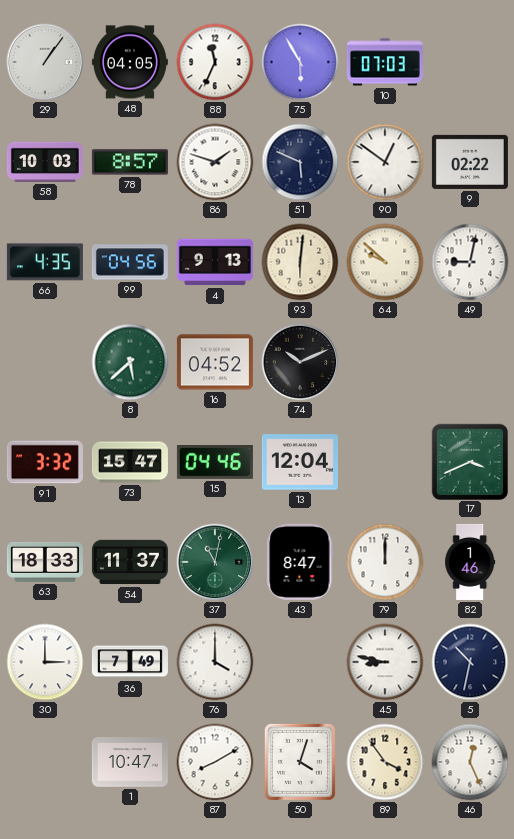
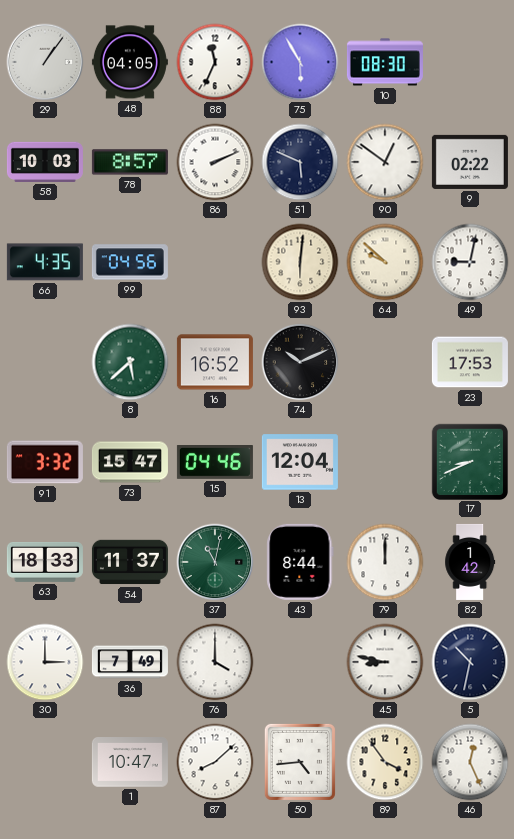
10: 07:03 -> 08:30 (385, 62)
86: 1:48 -> 2:11 (215, 162)
4: 9:13 -> none (215, 262)
16: 04:52 -> 16:52 (215, 362)
23: none -> 17:53 (470, 362)
17: 3:41 -> 8:41 (469, 461)
43: 8:47 -> 8:44 (300, 562)
82: 1:46 -> 1:42 (470, 562)
87: 8:10 -> 8:08 (215, 762)
50: 4:03 -> 4:44 (300, 762)
